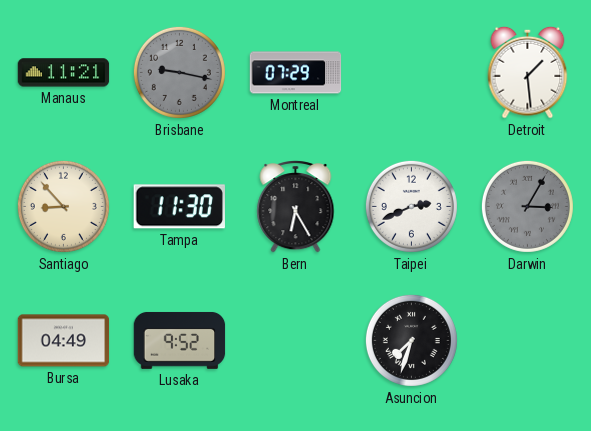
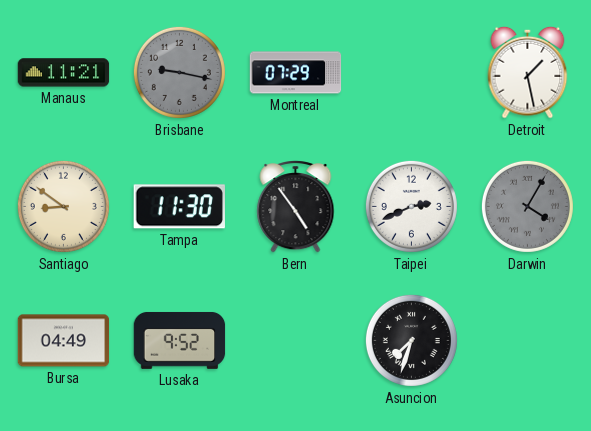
Detroit: 1:29 -> 1:28 (528, 72)
Santiago: 8:53 -> 8:51 (63, 206)
Bern: 6:25 -> 4:54 (296, 207)
Darwin: 3:05 -> 4:05 (527, 206)
